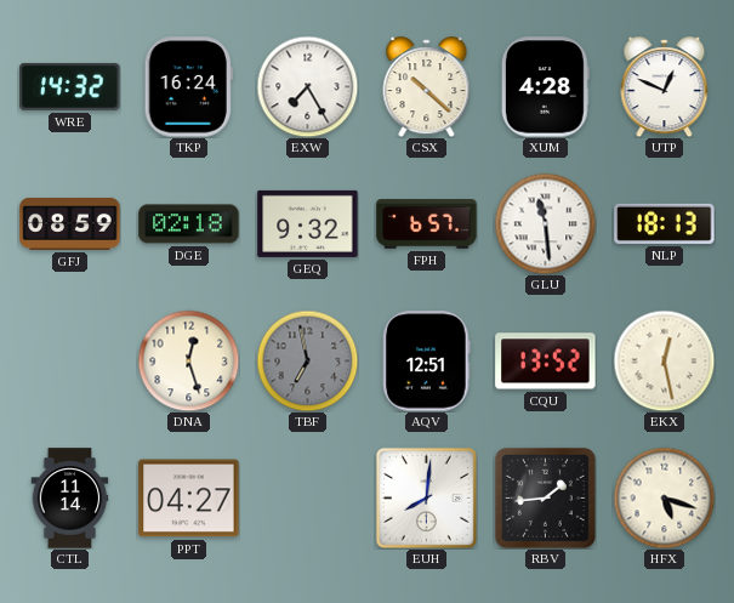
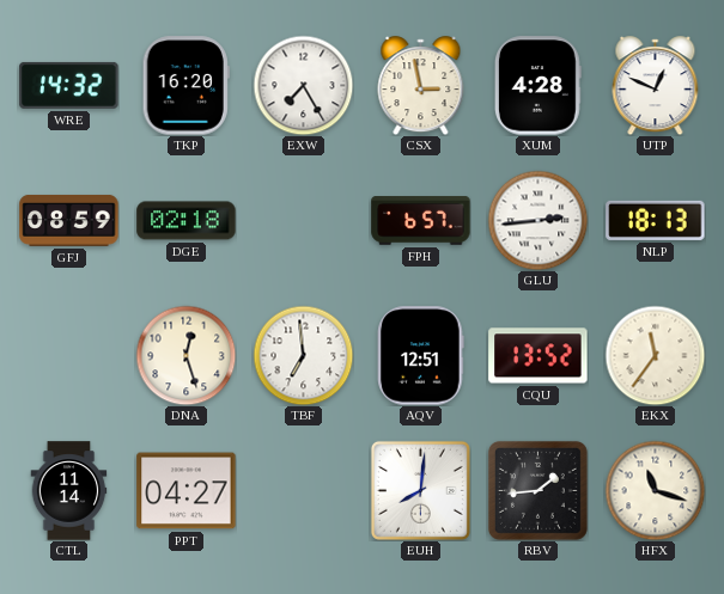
TKP: 16:24 -> 16:20 (185, 86)
CSX: 10:22 -> 2:58 (421, 86)
GEQ: 9:32 -> none (308, 223)
GLU: 11:29 -> 2:44 (537, 220)
TBF: 6:58 -> 6:59 (303, 355)
TBF dial: grey -> white (303, 355)
EKX: 12:28 -> 11:36 (655, 355)
HFX: 5:18 -> 11:18 (655, 490)
